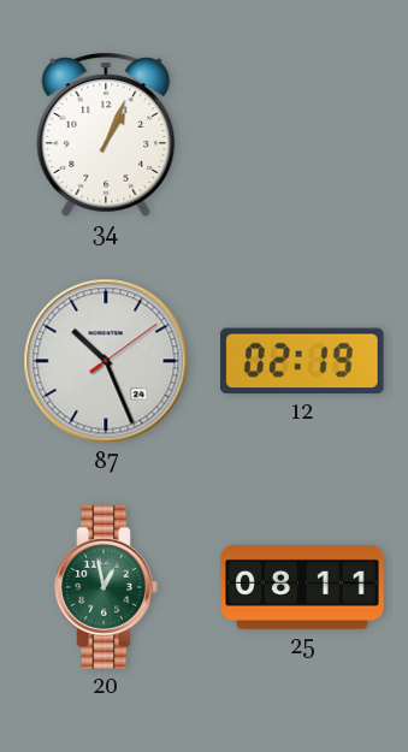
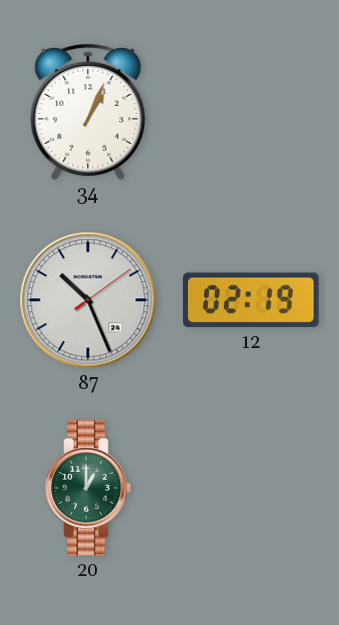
20: 12:58 -> 1:00 (88, 488)
25: 08:11 -> none (302, 587)
